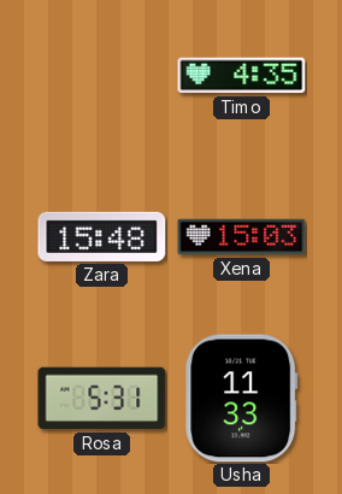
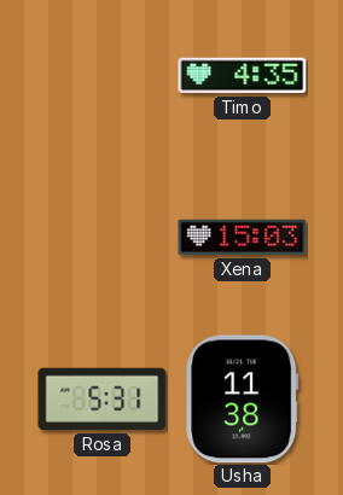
Zara: 15:48 -> none (102, 236)
Usha: 11:33 -> 11:38 (243, 400)
